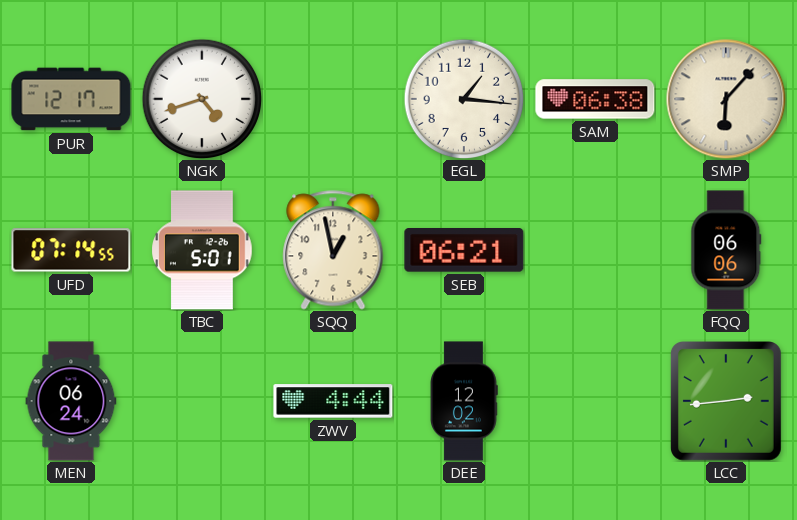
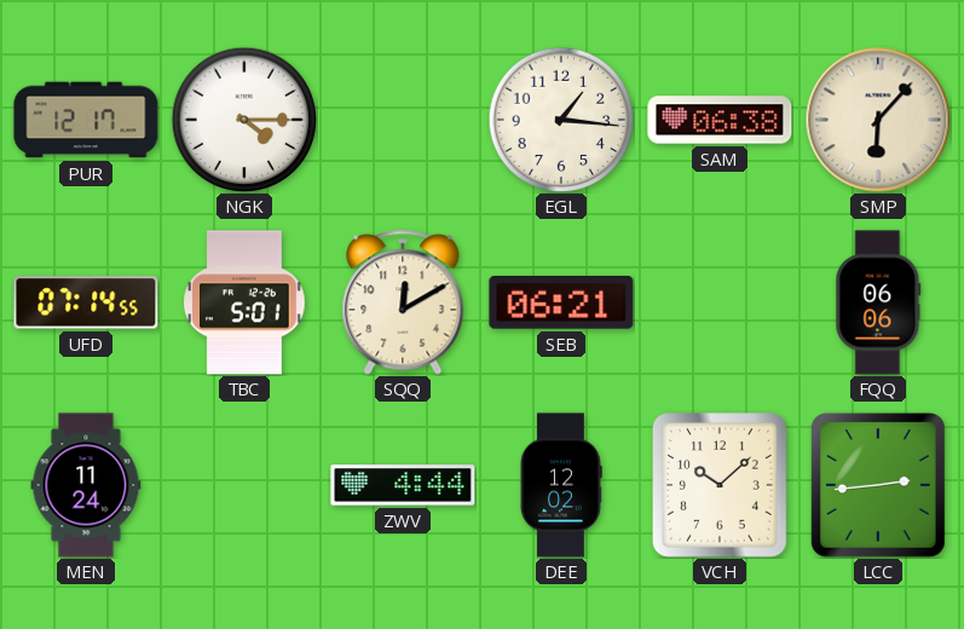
NGK: 4:42 -> 4:15 (244, 120)
SQQ: 12:58 -> 12:10 (403, 302)
MEN: 06:24 -> 11:24 (86, 485)
VCH: none -> 10:08 (720, 486)
